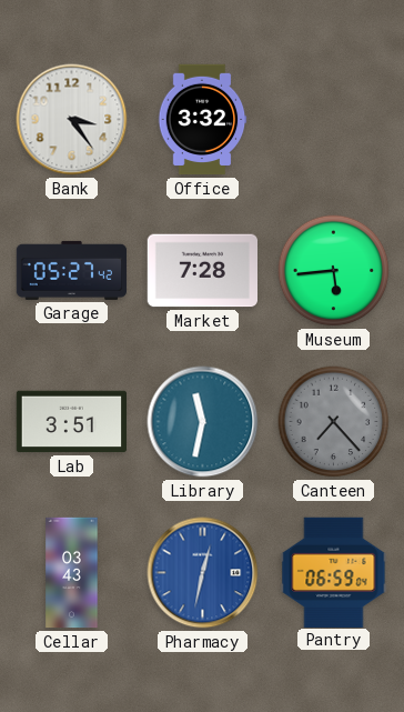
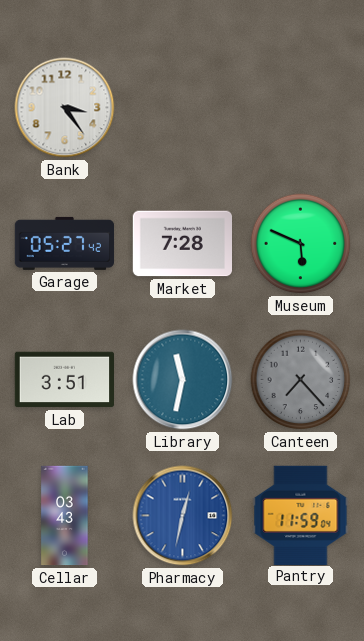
Office: 3:32 -> none (202, 120)
Museum: 5:44 -> 5:49 (301, 244)
Pantry: 06:59 -> 11:59 (301, 515)
